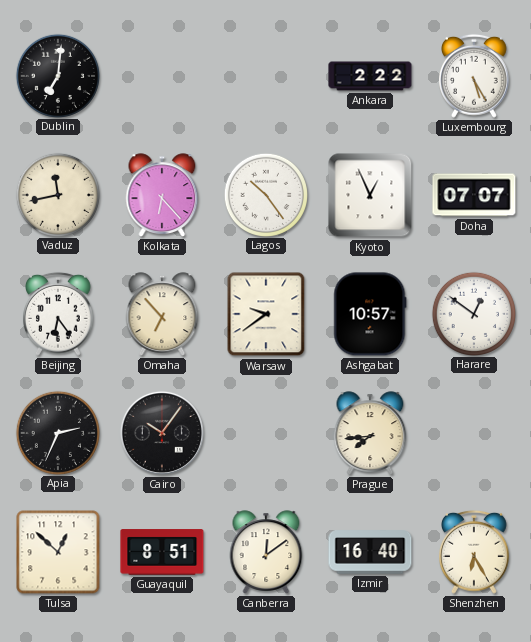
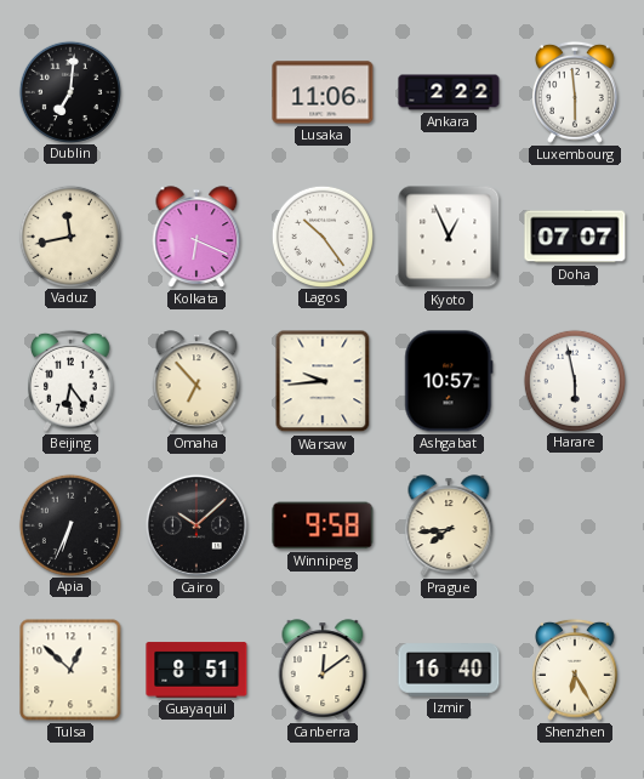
Lusaka: none -> 11:06 (323, 92)
Luxembourg: 5:25 -> 5:59 (576, 92)
Kolkata: 6:23 -> 6:19 (196, 237)
Warsaw: 9:39 -> 9:44 (323, 381)
Harare: 12:51 -> 5:58 (574, 380)
Apia: 2:34 -> 6:34 (69, 524)
Cairo: 10:06 -> 10:08 (196, 525)
Winnipeg: none -> 9:58 (323, 525)
